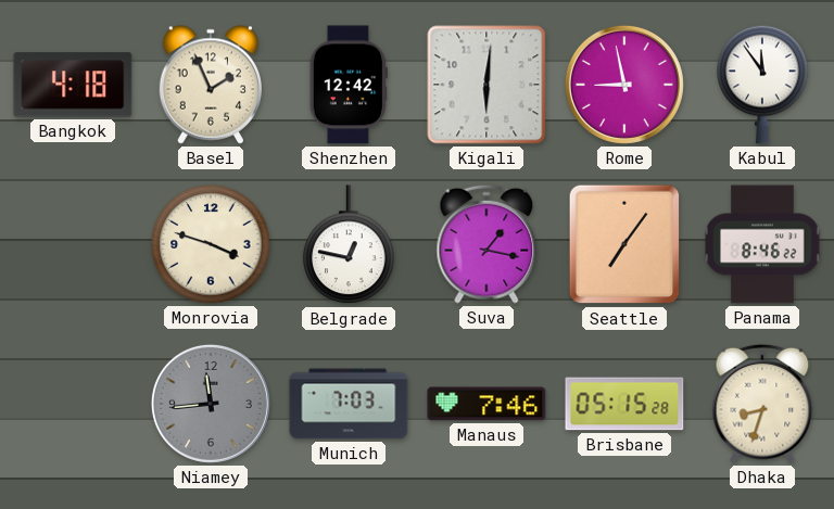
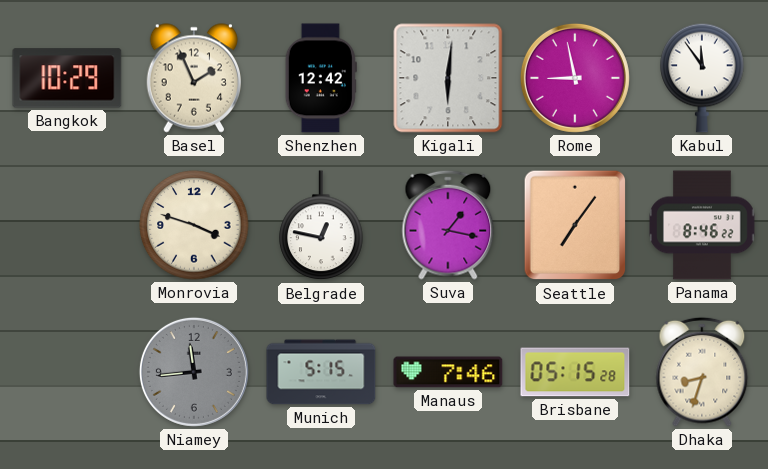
Bangkok: 4:18 -> 10:29 (67, 78)
Munich: 7:03 -> 5:15 (321, 372)
